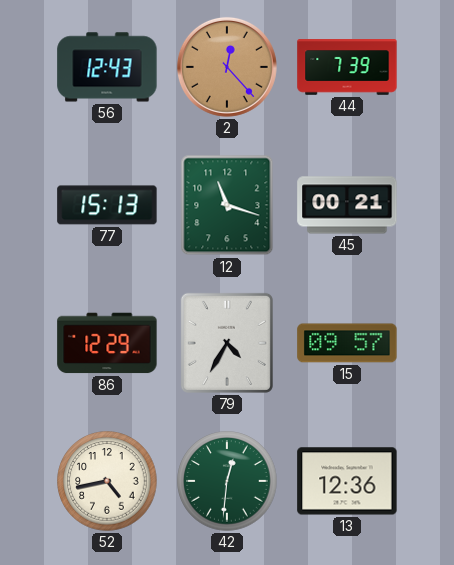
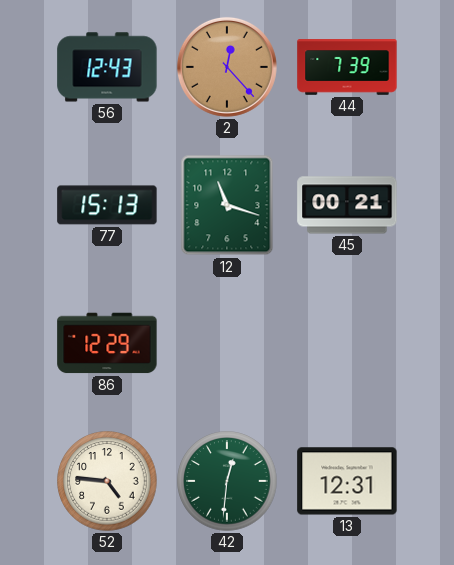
79: 4:35 -> none (227, 343)
15: 09:57 -> none (347, 343)
52: 4:43 -> 4:46 (107, 481)
13: 12:36 -> 12:31 (347, 481)
